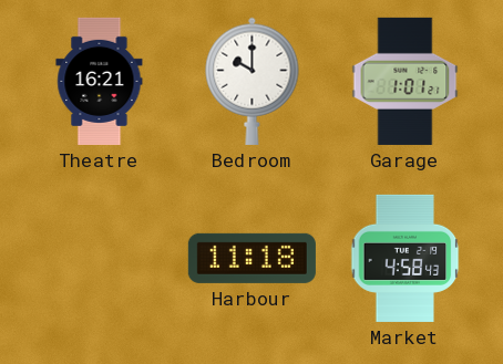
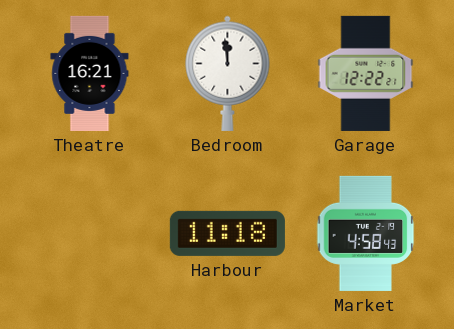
Bedroom: 10:00 -> 11:59 (228, 73)
Garage: 1:01 -> 12:22 (366, 73)
